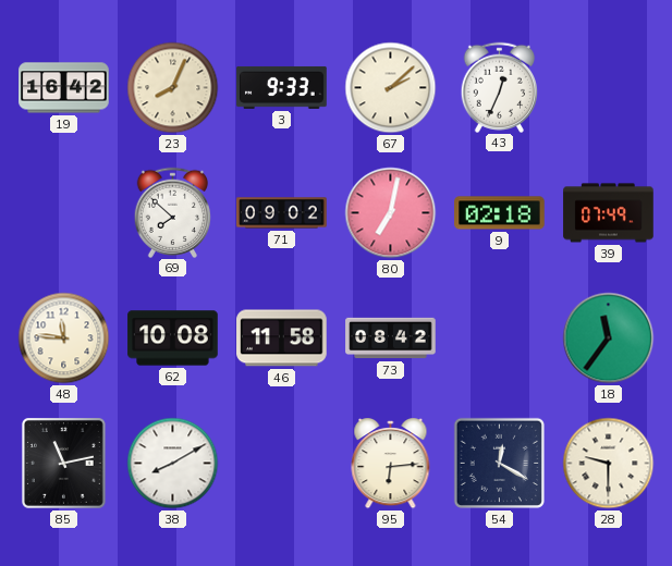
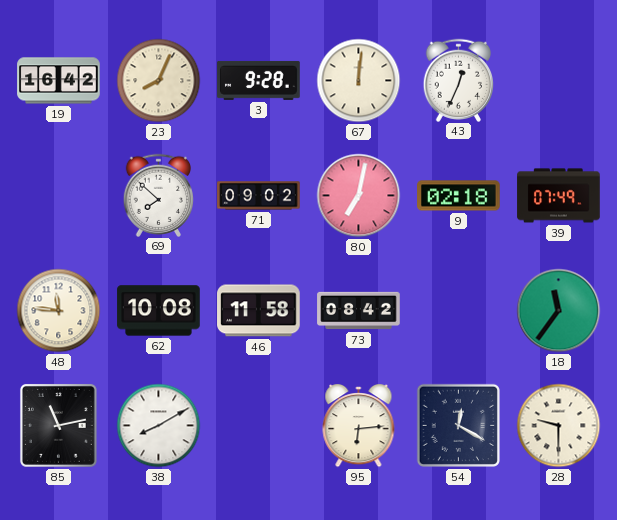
3: 9:33 -> 9:28 (259, 80)
67: 2:08 -> 12:01 (359, 81)
